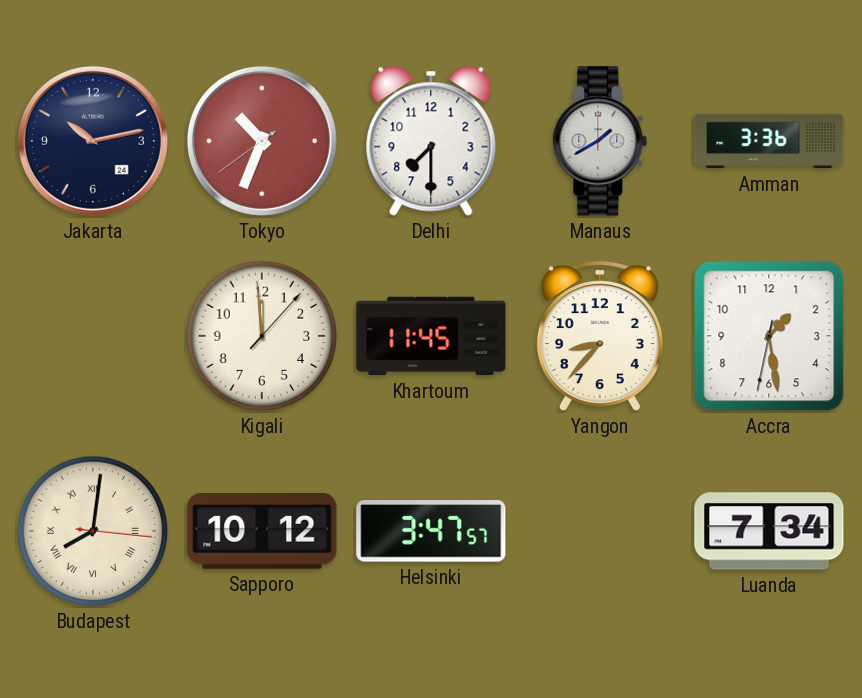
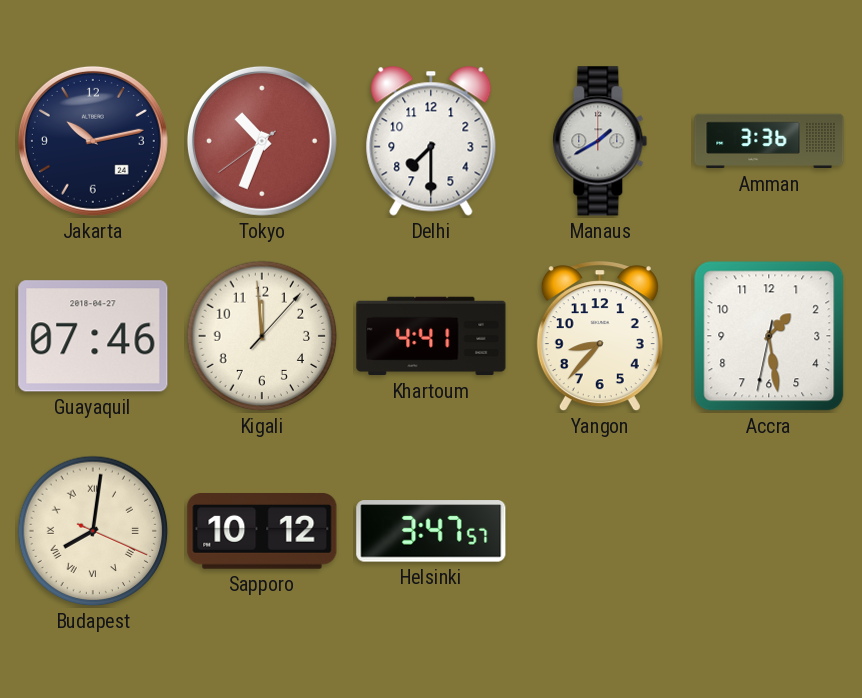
Guayaquil: none -> 07:46 (93, 336)
Khartoum: 11:45 -> 4:41 (431, 336)
Budapest: 8:01:16 -> 8:01:19 (93, 531)
Luanda: 7:34 -> none (769, 531)
